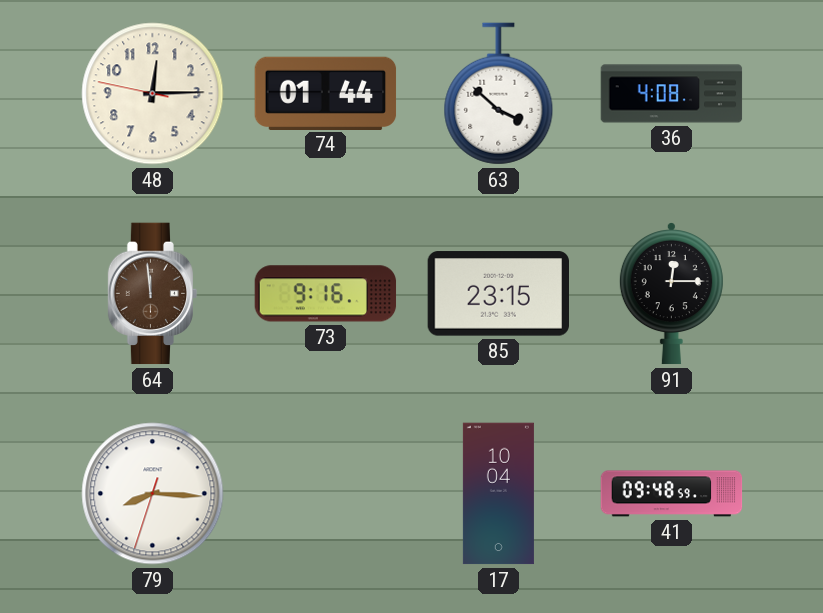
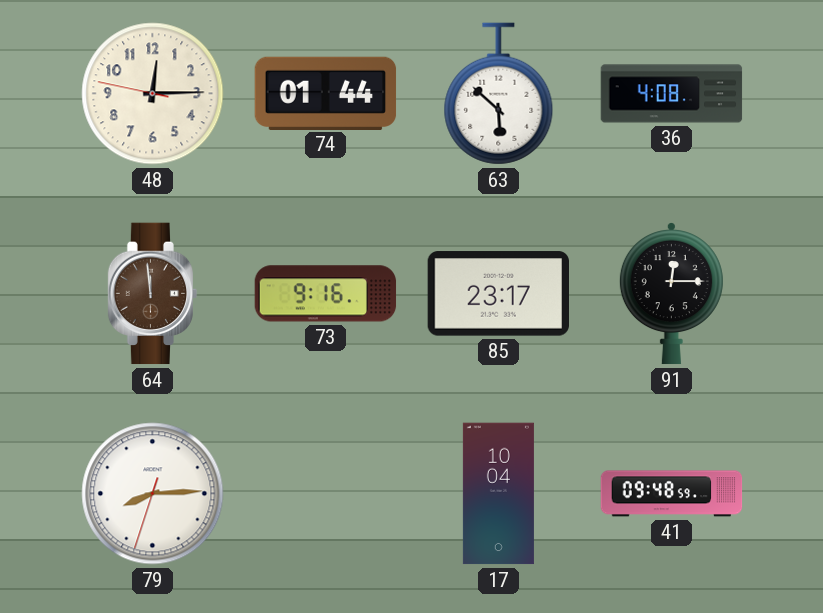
63: 3:52 -> 5:52 (499, 94)
85: 23:15 -> 23:17 (498, 294)
79: 8:15 -> 8:14 (153, 494)
